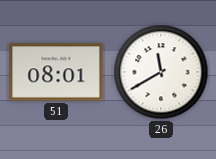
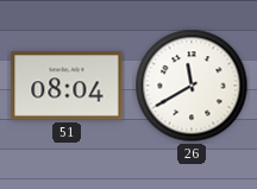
51: 08:01 -> 08:04 (67, 86)
